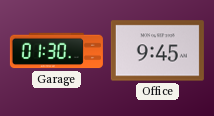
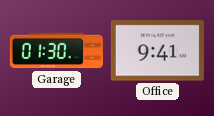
Office: 9:45 -> 9:41 (157, 51)
